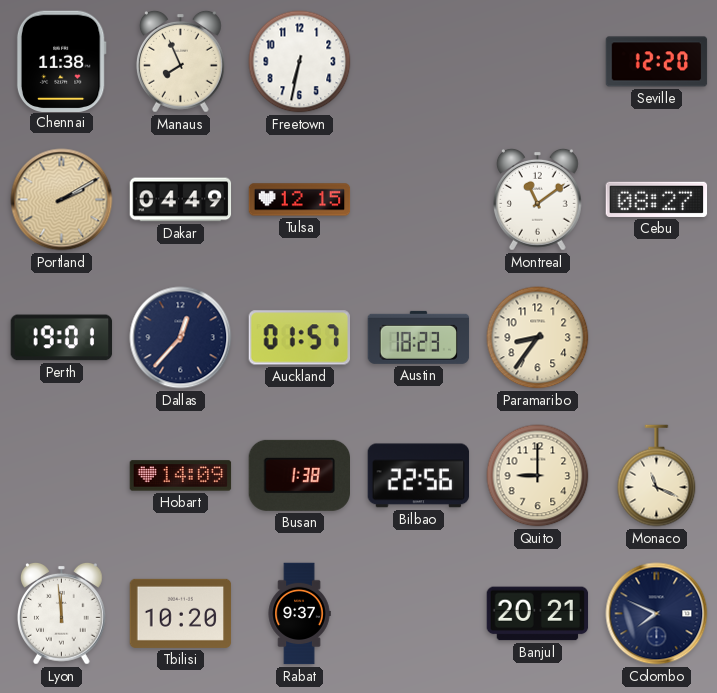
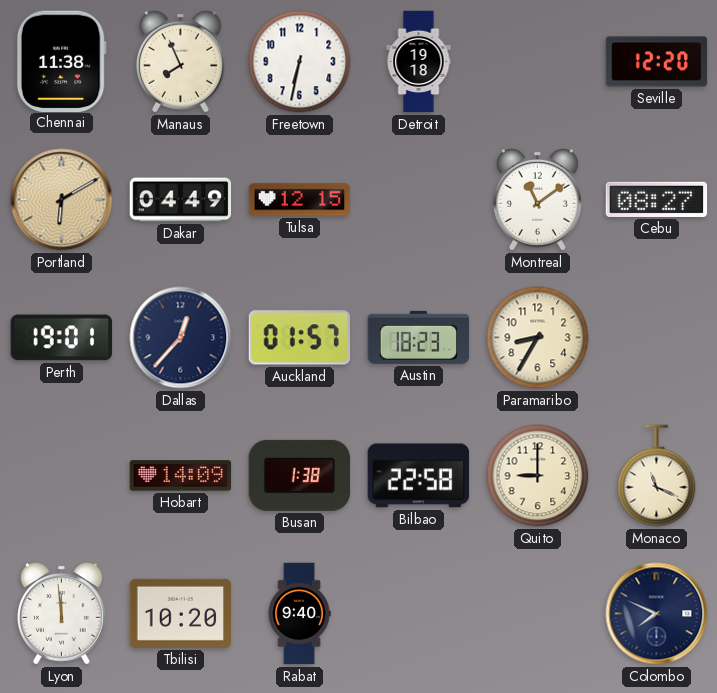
Detroit: none -> 19:18 (419, 62)
Portland: 2:10 -> 6:10 (62, 200)
Paramaribo: 8:36 -> 8:35 (538, 338)
Bilbao: 22:56 -> 22:58 (419, 476)
Rabat: 9:37 -> 9:40 (299, 614)
Banjul: 20:21 -> none (538, 614)
